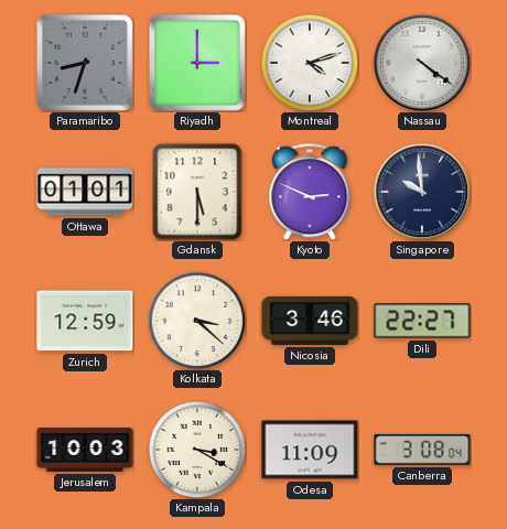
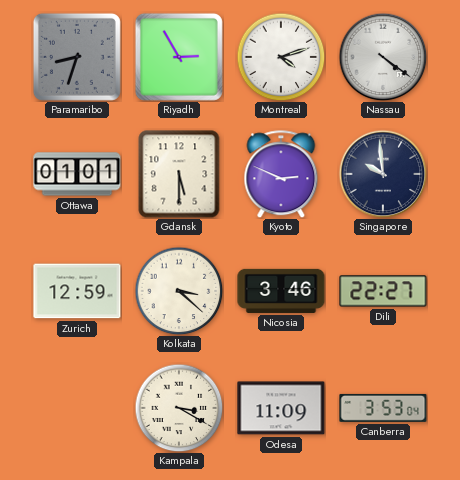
Riyadh: 3:00 -> 2:55 (179, 57)
Jerusalem: 10:03 -> none (85, 450)
Canberra: 3:08 -> 3:53 (383, 408)
